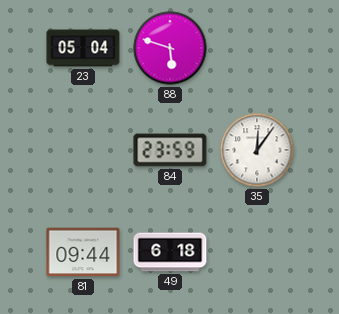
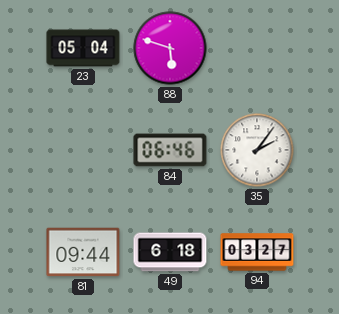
84: 23:59 -> 06:46 (170, 150)
35: 12:06 -> 2:06 (257, 150)
94: none -> 03:27 (257, 252)
